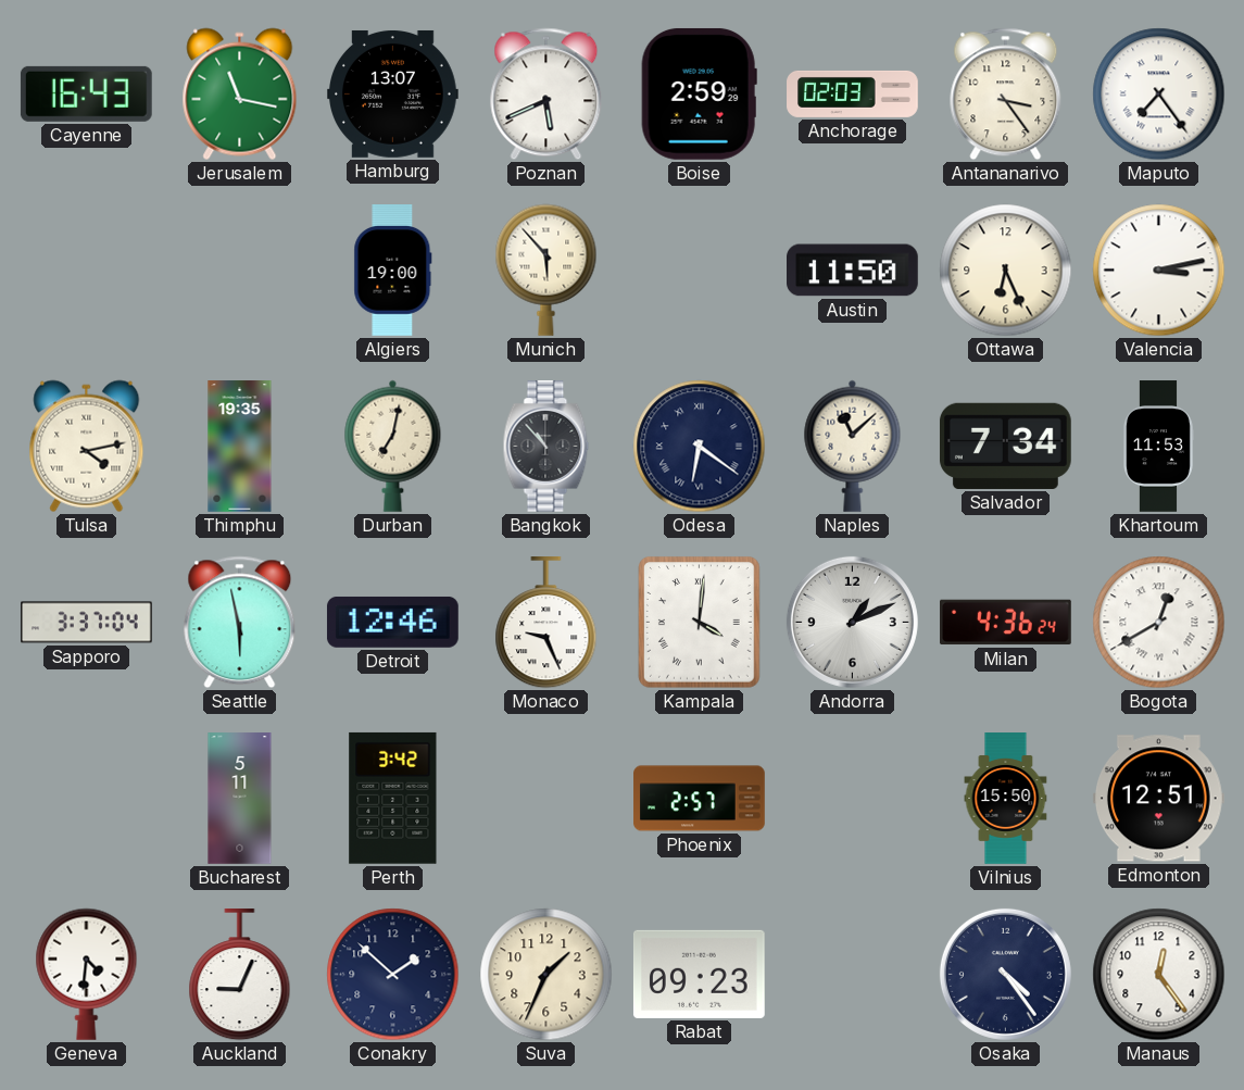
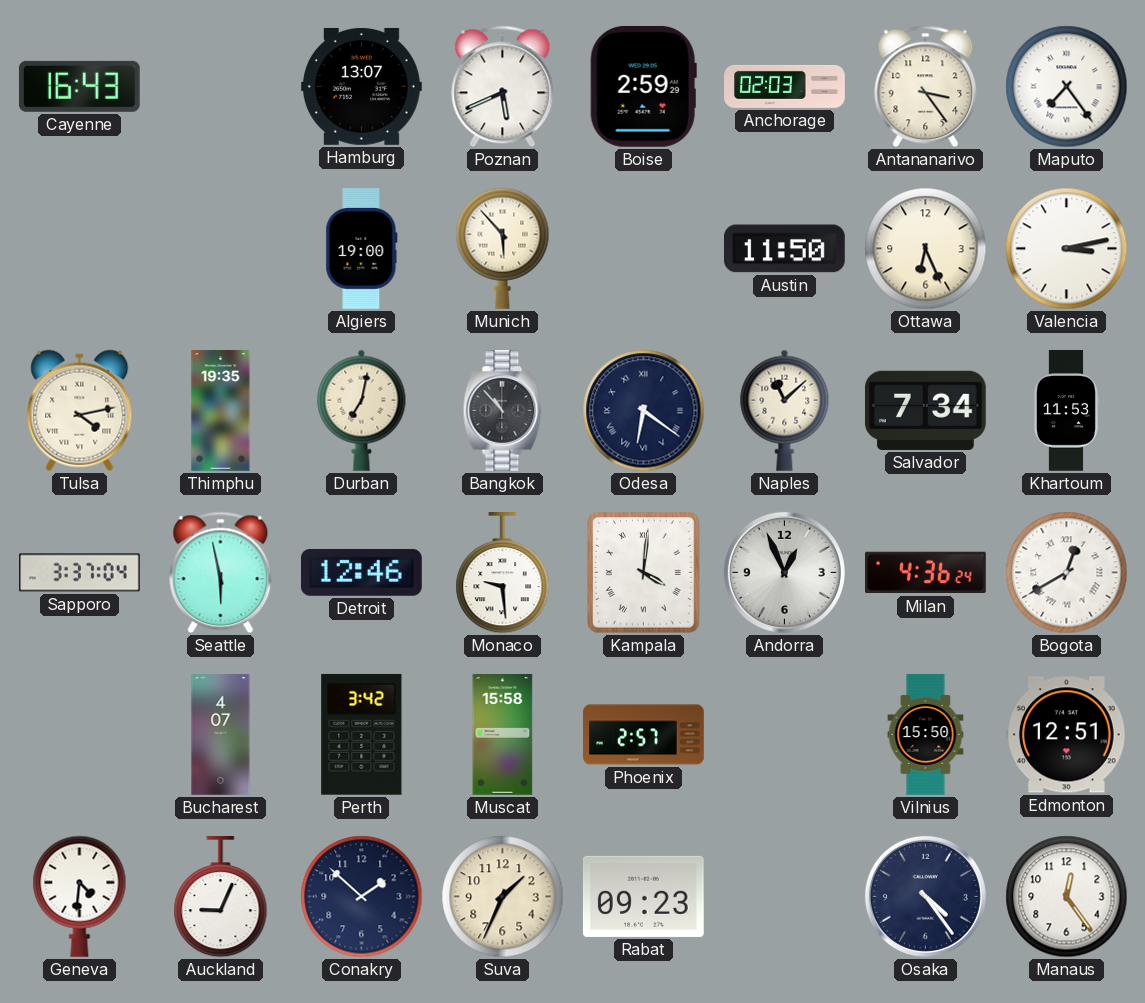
Jerusalem: 11:17 -> none (240, 95)
Monaco: 9:26 -> 9:29 (503, 574)
Andorra: 1:11 -> 12:56 (784, 572)
Bucharest: 5:11 -> 4:07 (221, 735)
Muscat: none -> 15:58 (503, 735)
